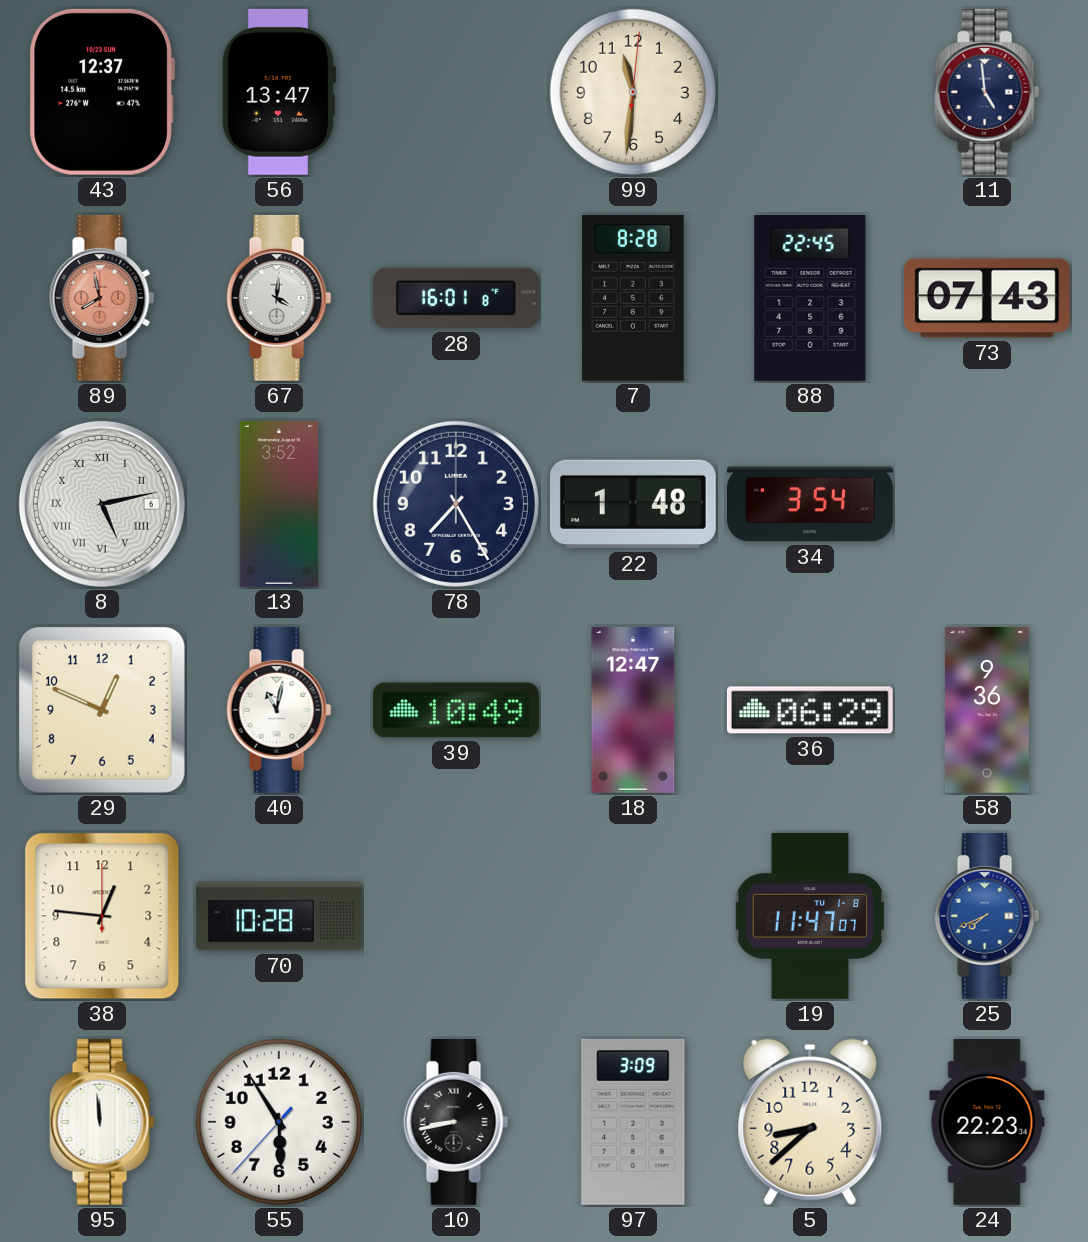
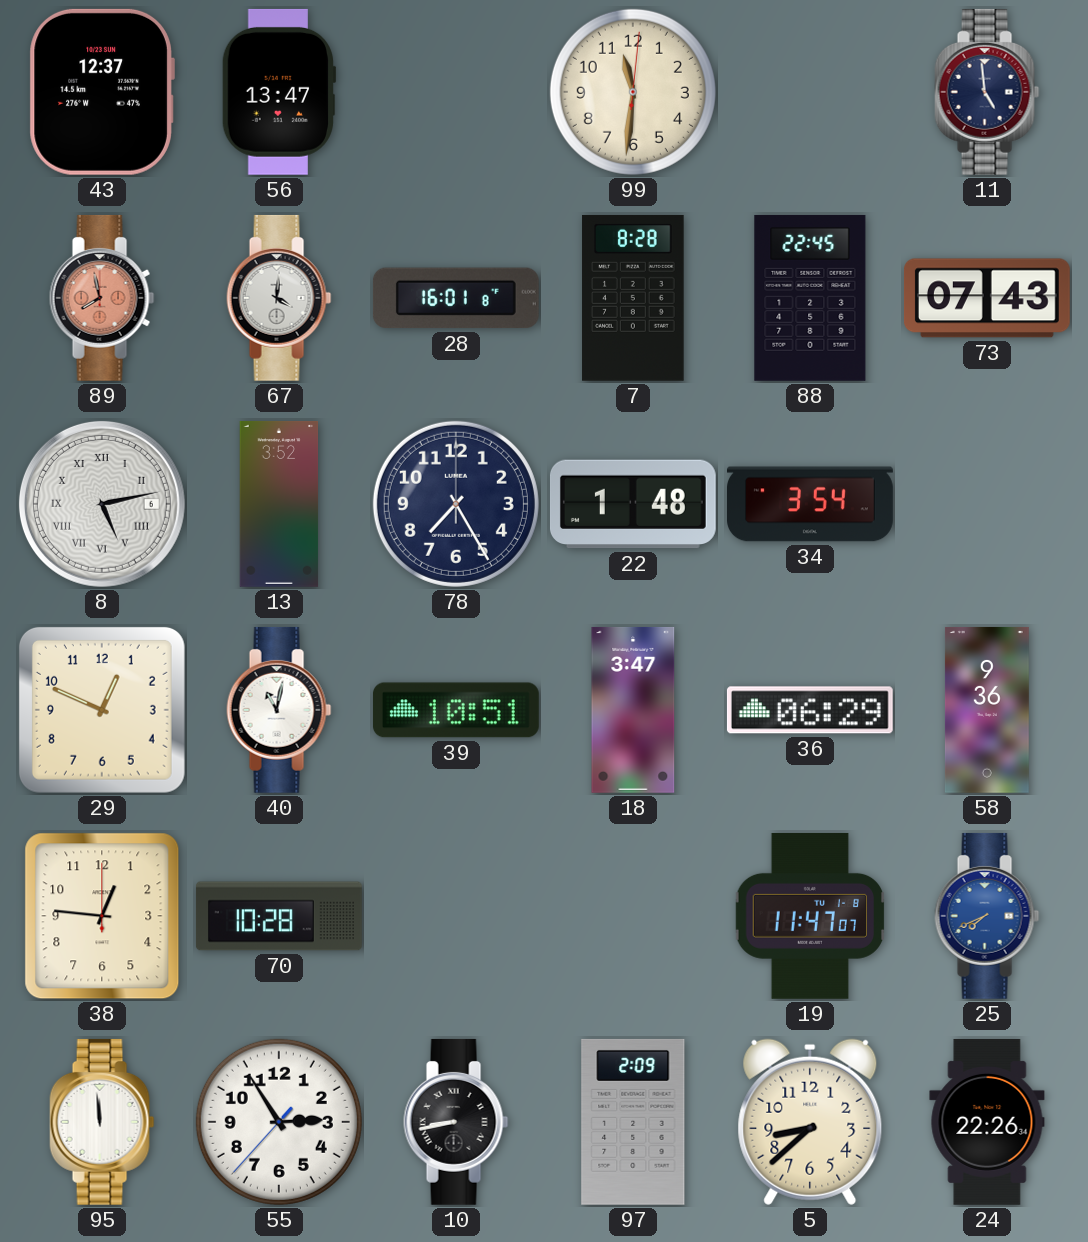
39: 10:49 -> 10:51 (456, 710)
18: 12:47 -> 3:47 (633, 710)
55: 5:54 -> 2:54 (279, 1122)
97: 3:09 -> 2:09 (633, 1122)
24: 22:23 -> 22:26 (987, 1122)
